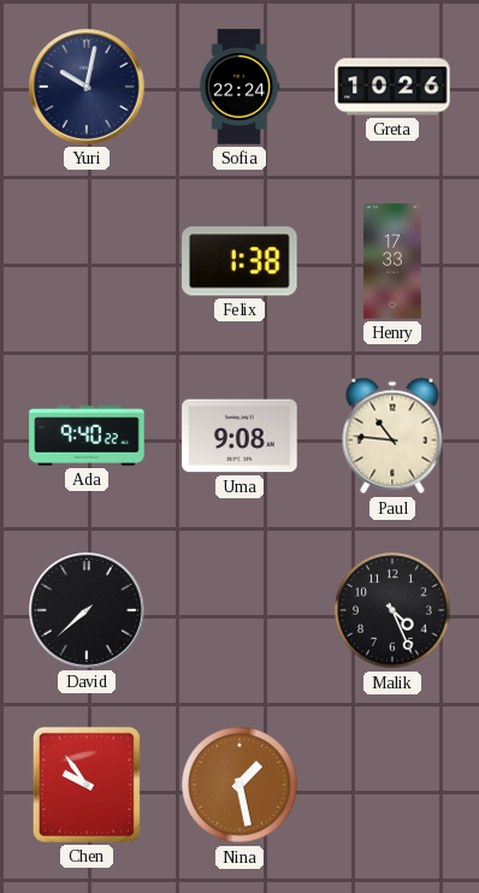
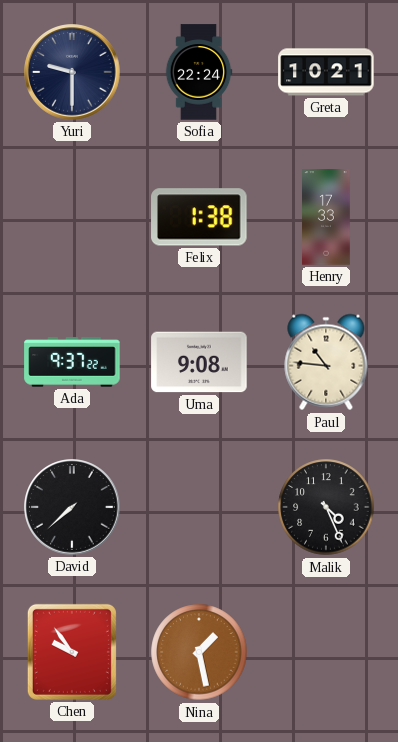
Yuri: 10:02 -> 9:30 (72, 72)
Greta: 10:26 -> 10:21 (326, 72)
Ada: 9:40 -> 9:37 (72, 362)
